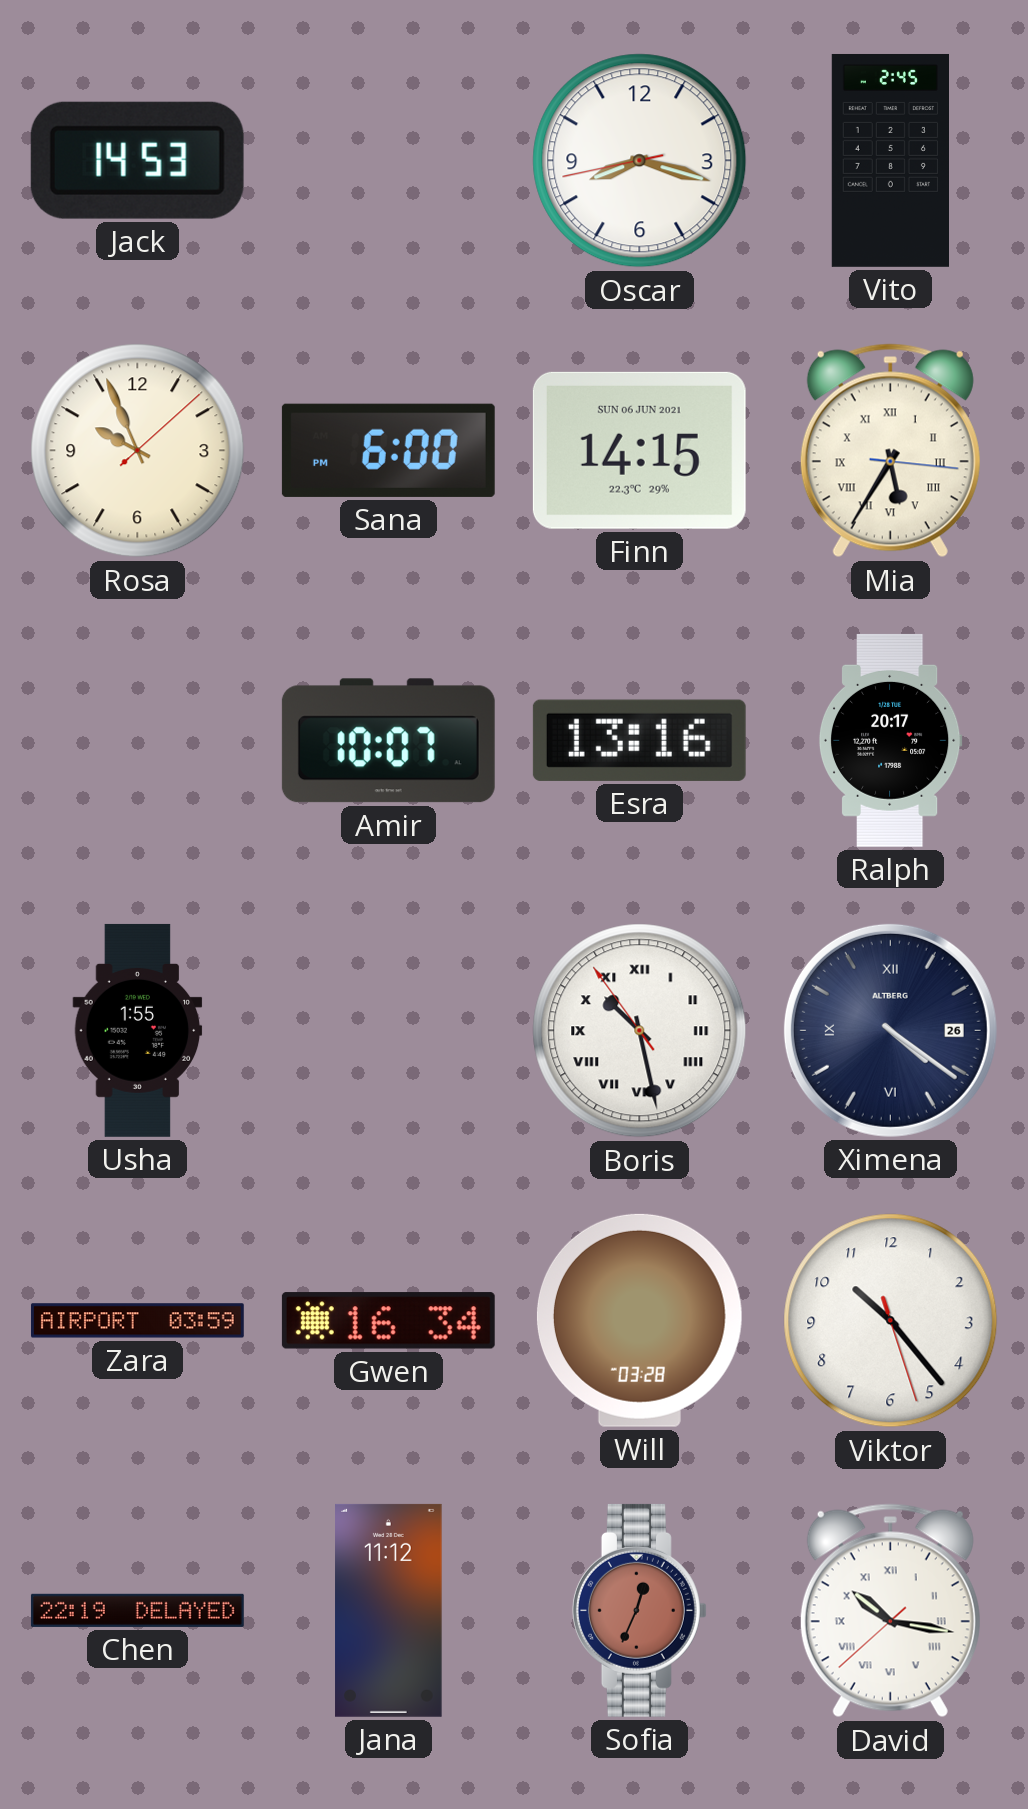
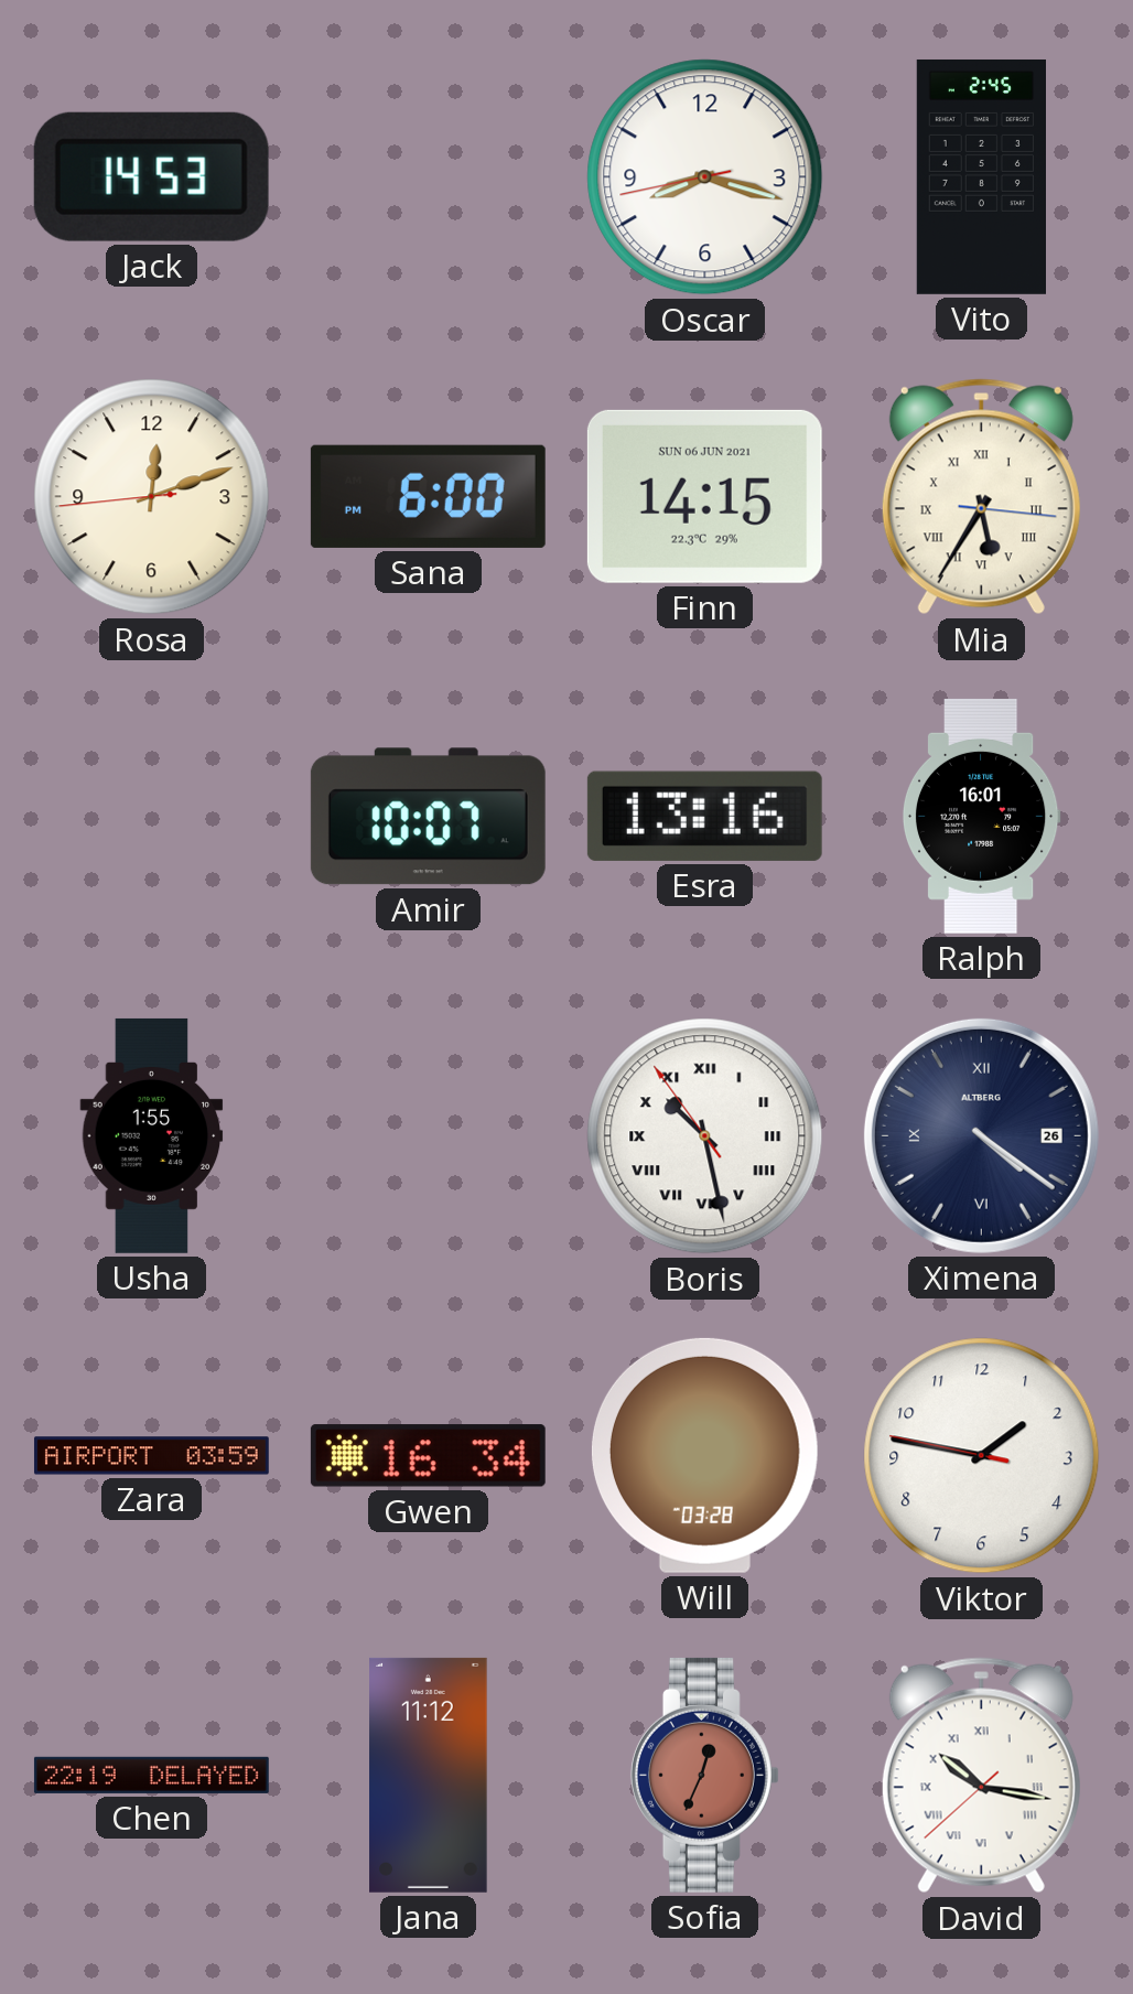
Rosa: 9:56 -> 12:11 (152, 497)
Ralph: 20:17 -> 16:01 (981, 816)
Viktor: 10:23 -> 1:46 (982, 1456)
